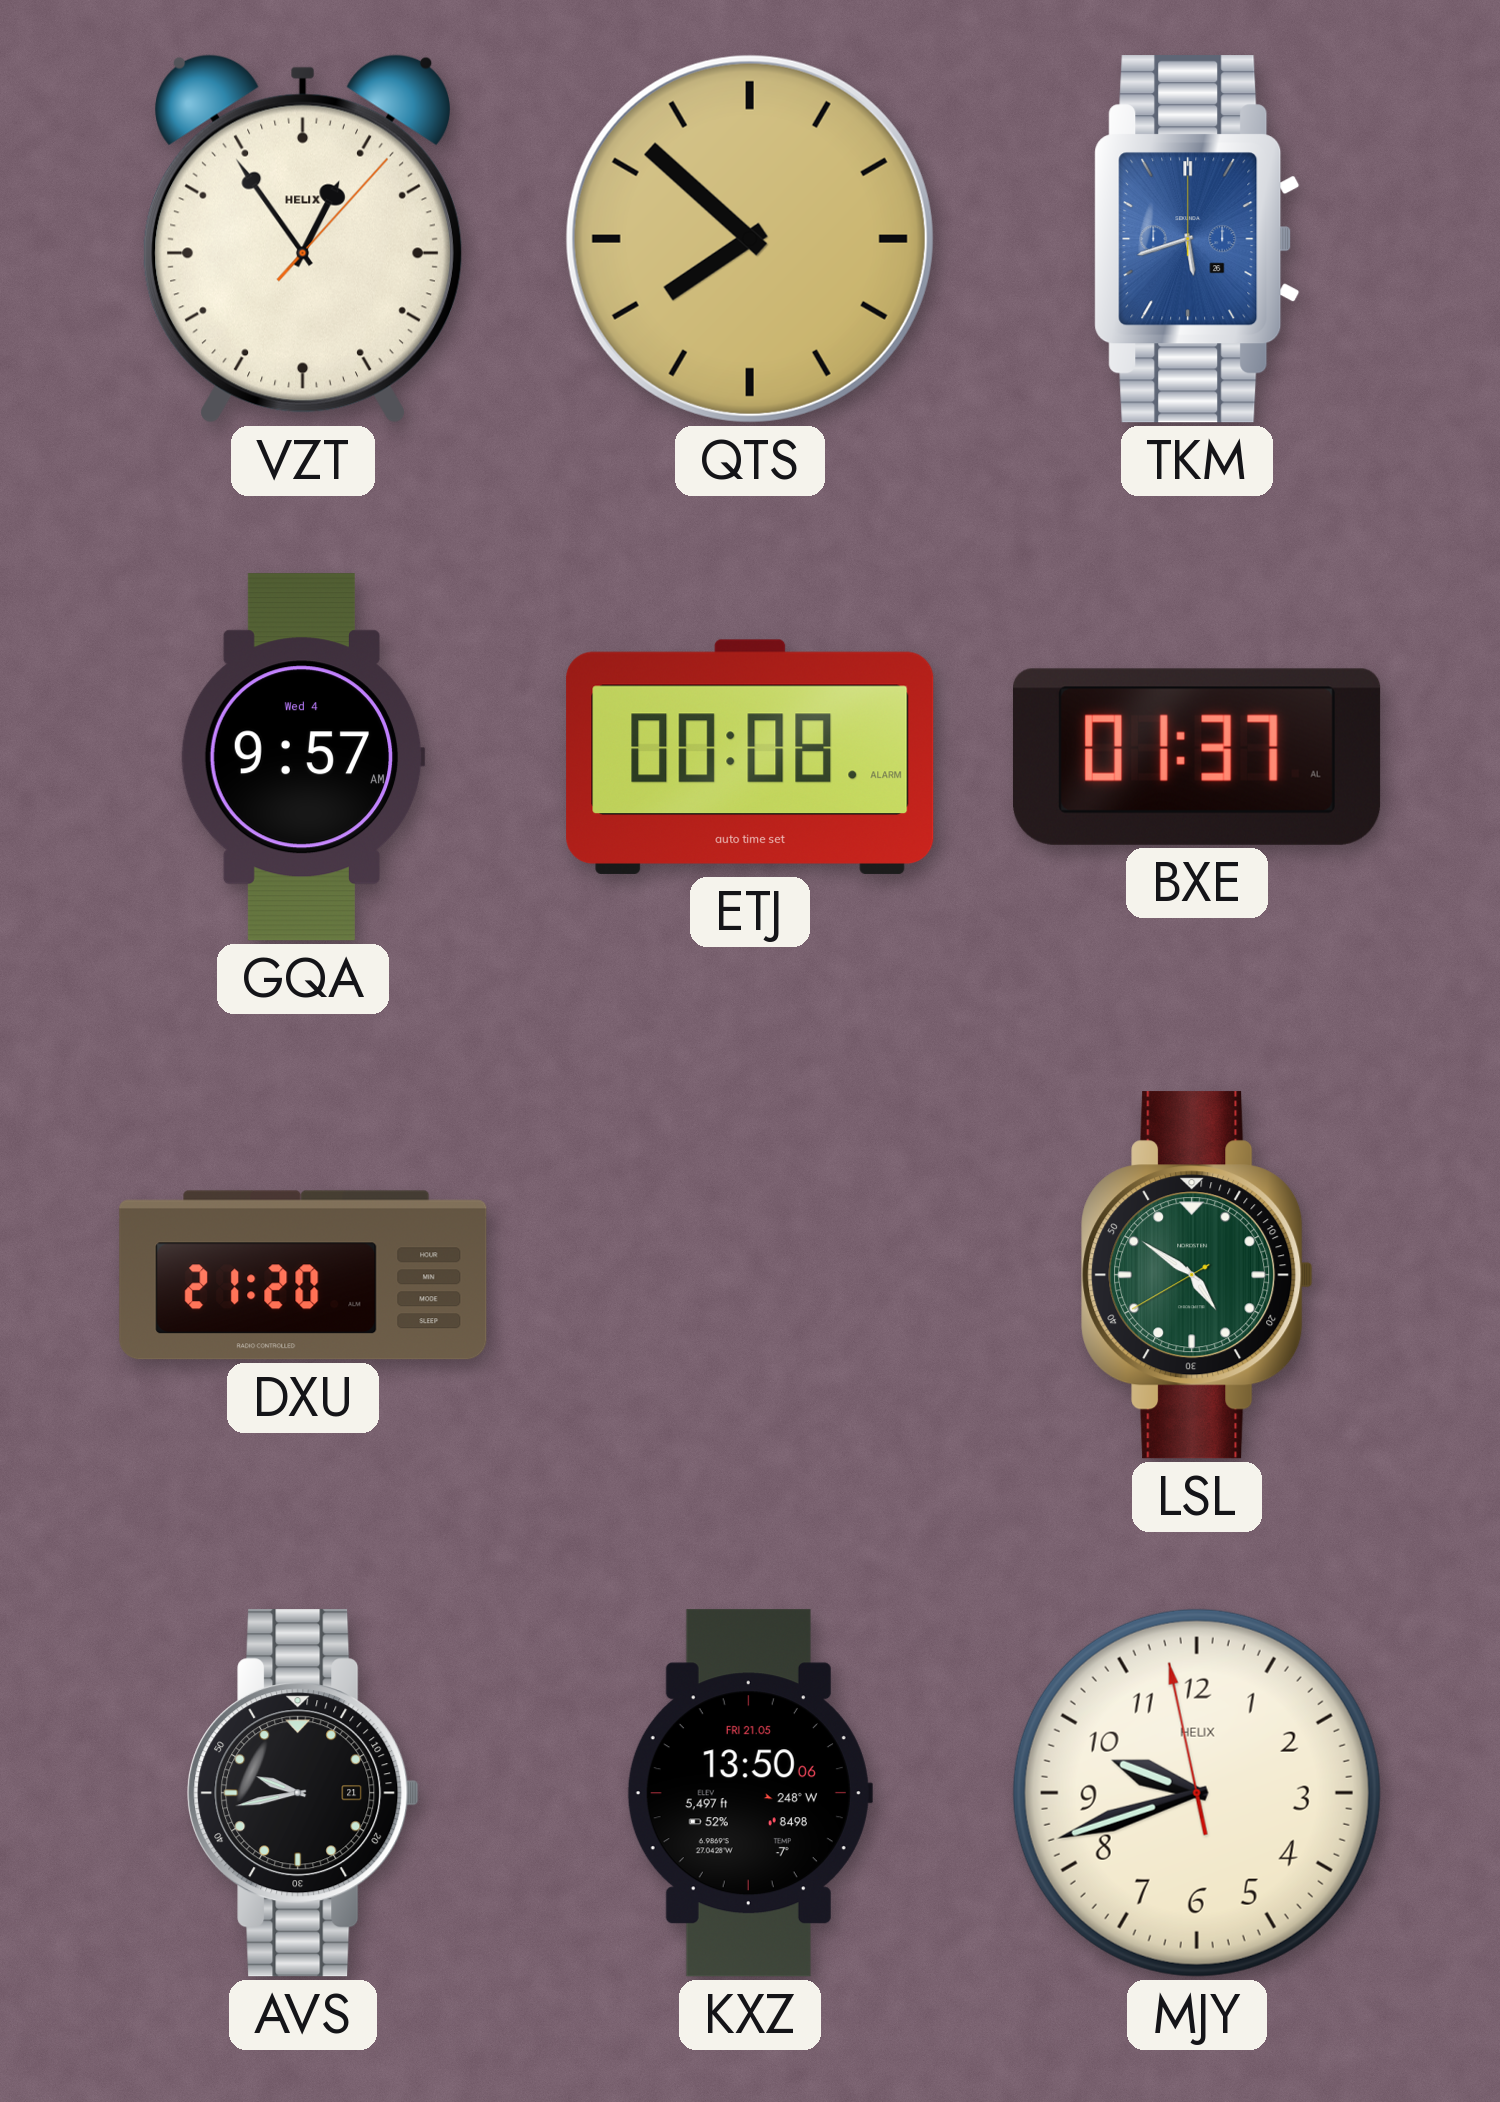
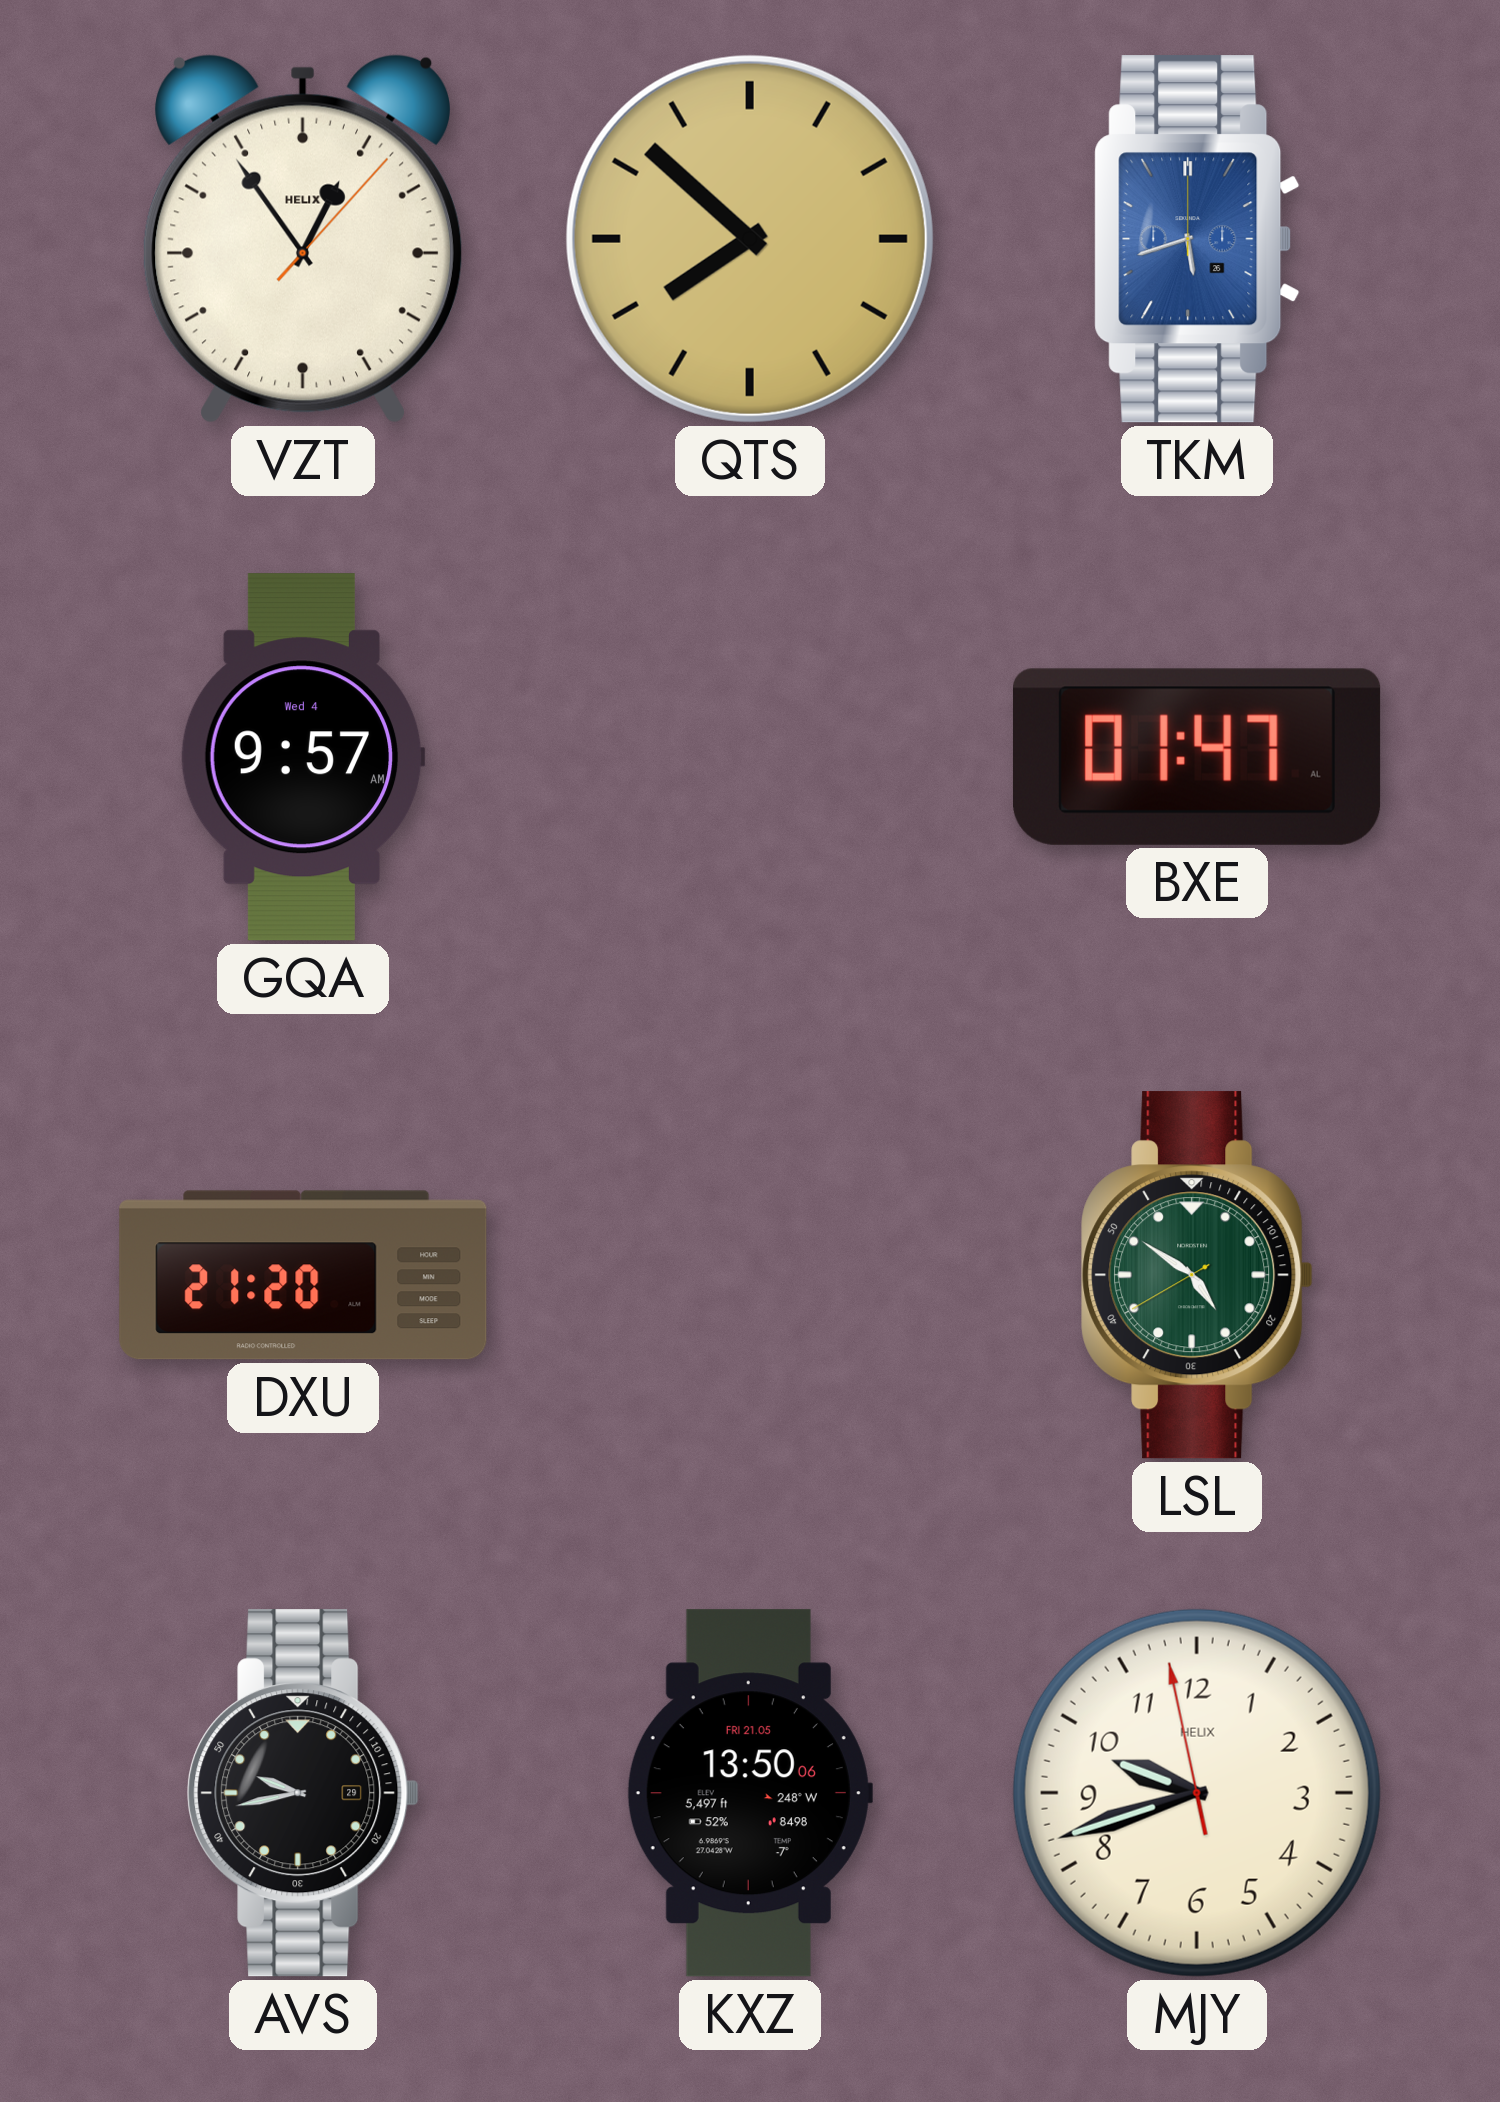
ETJ: 00:08 -> none (750, 757)
BXE: 01:37 -> 01:47 (1197, 757)
AVS date: 21 -> 29 (303, 1793)
